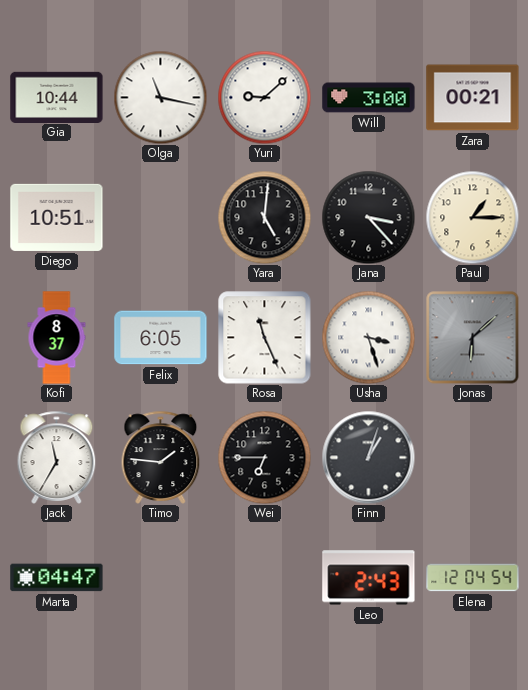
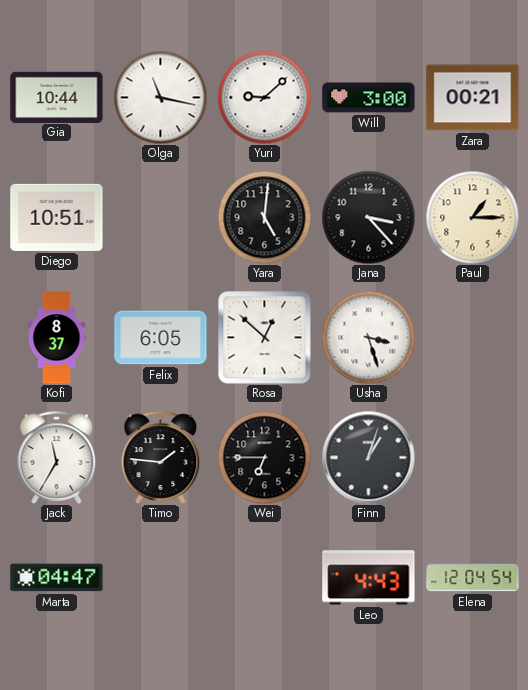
Rosa: 11:26 -> 12:52 (265, 338)
Jonas: 6:08 -> none (472, 337)
Leo: 2:43 -> 4:43 (369, 578)
